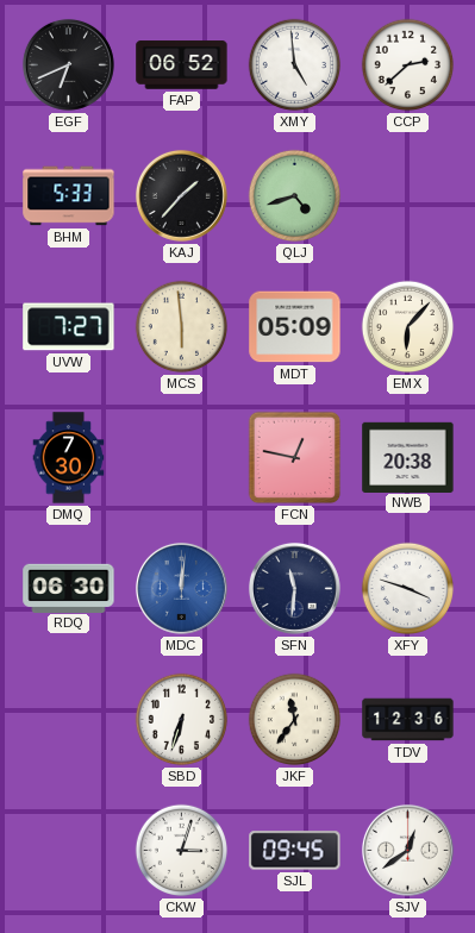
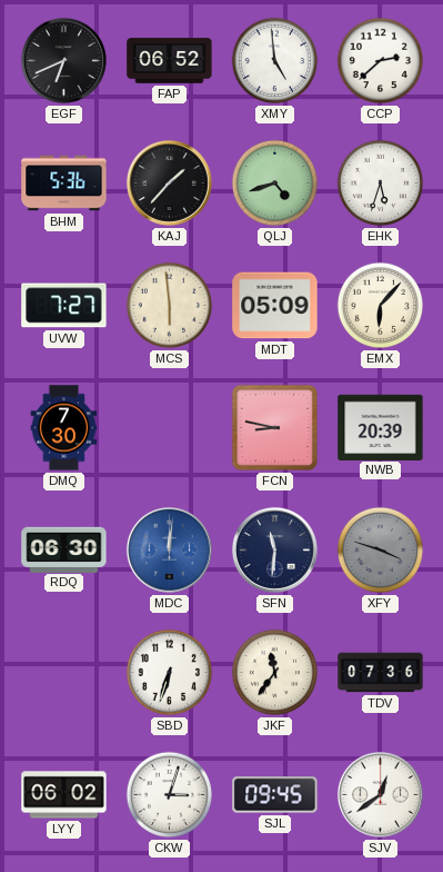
BHM: 5:33 -> 5:36 (64, 184)
EHK: none -> 5:33 (381, 184)
FCN: 12:47 -> 8:47 (275, 428)
NWB: 20:38 -> 20:39 (381, 427)
XFY dial: white -> grey (381, 551)
TDV: 12:36 -> 07:36 (381, 673)
LYY: none -> 06:02 (64, 795)
